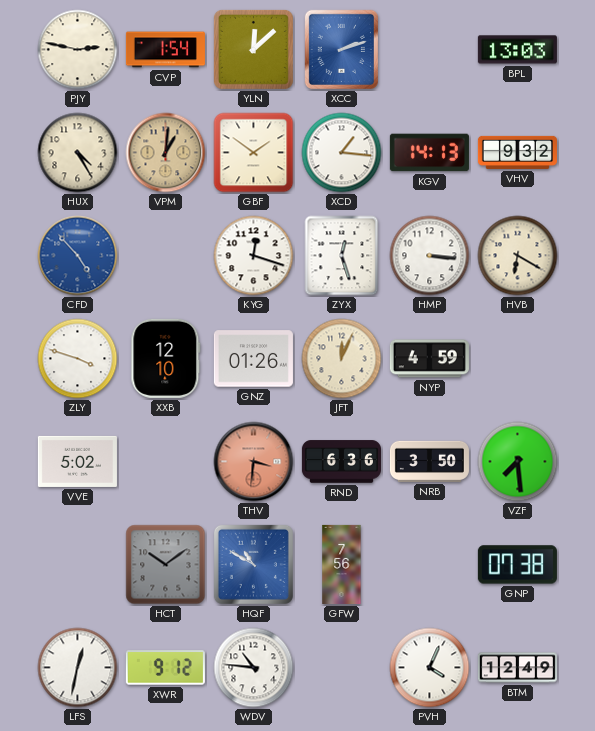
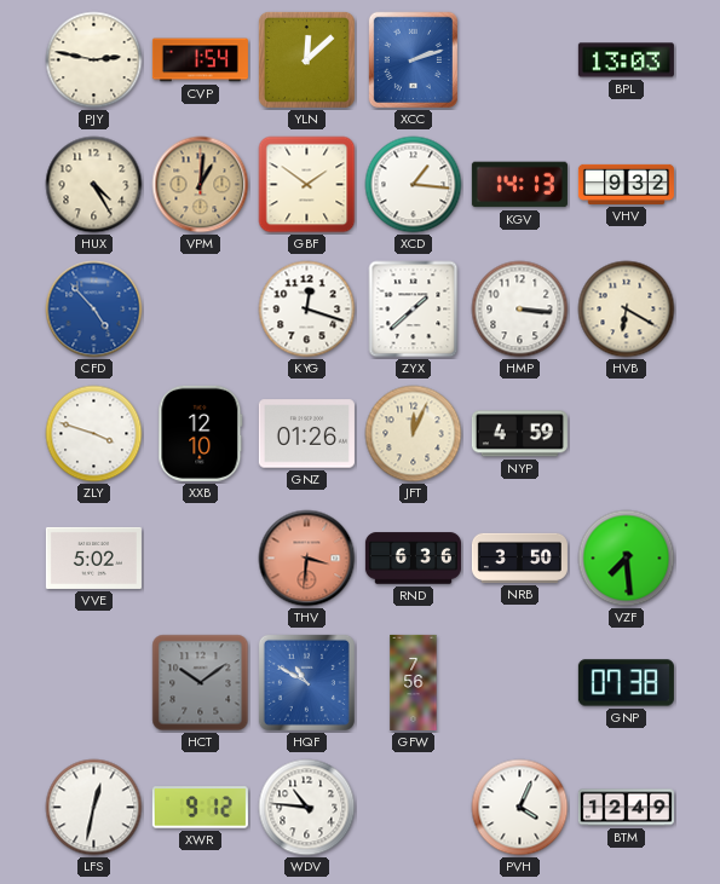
ZYX: 12:27 -> 1:38 (414, 310)
